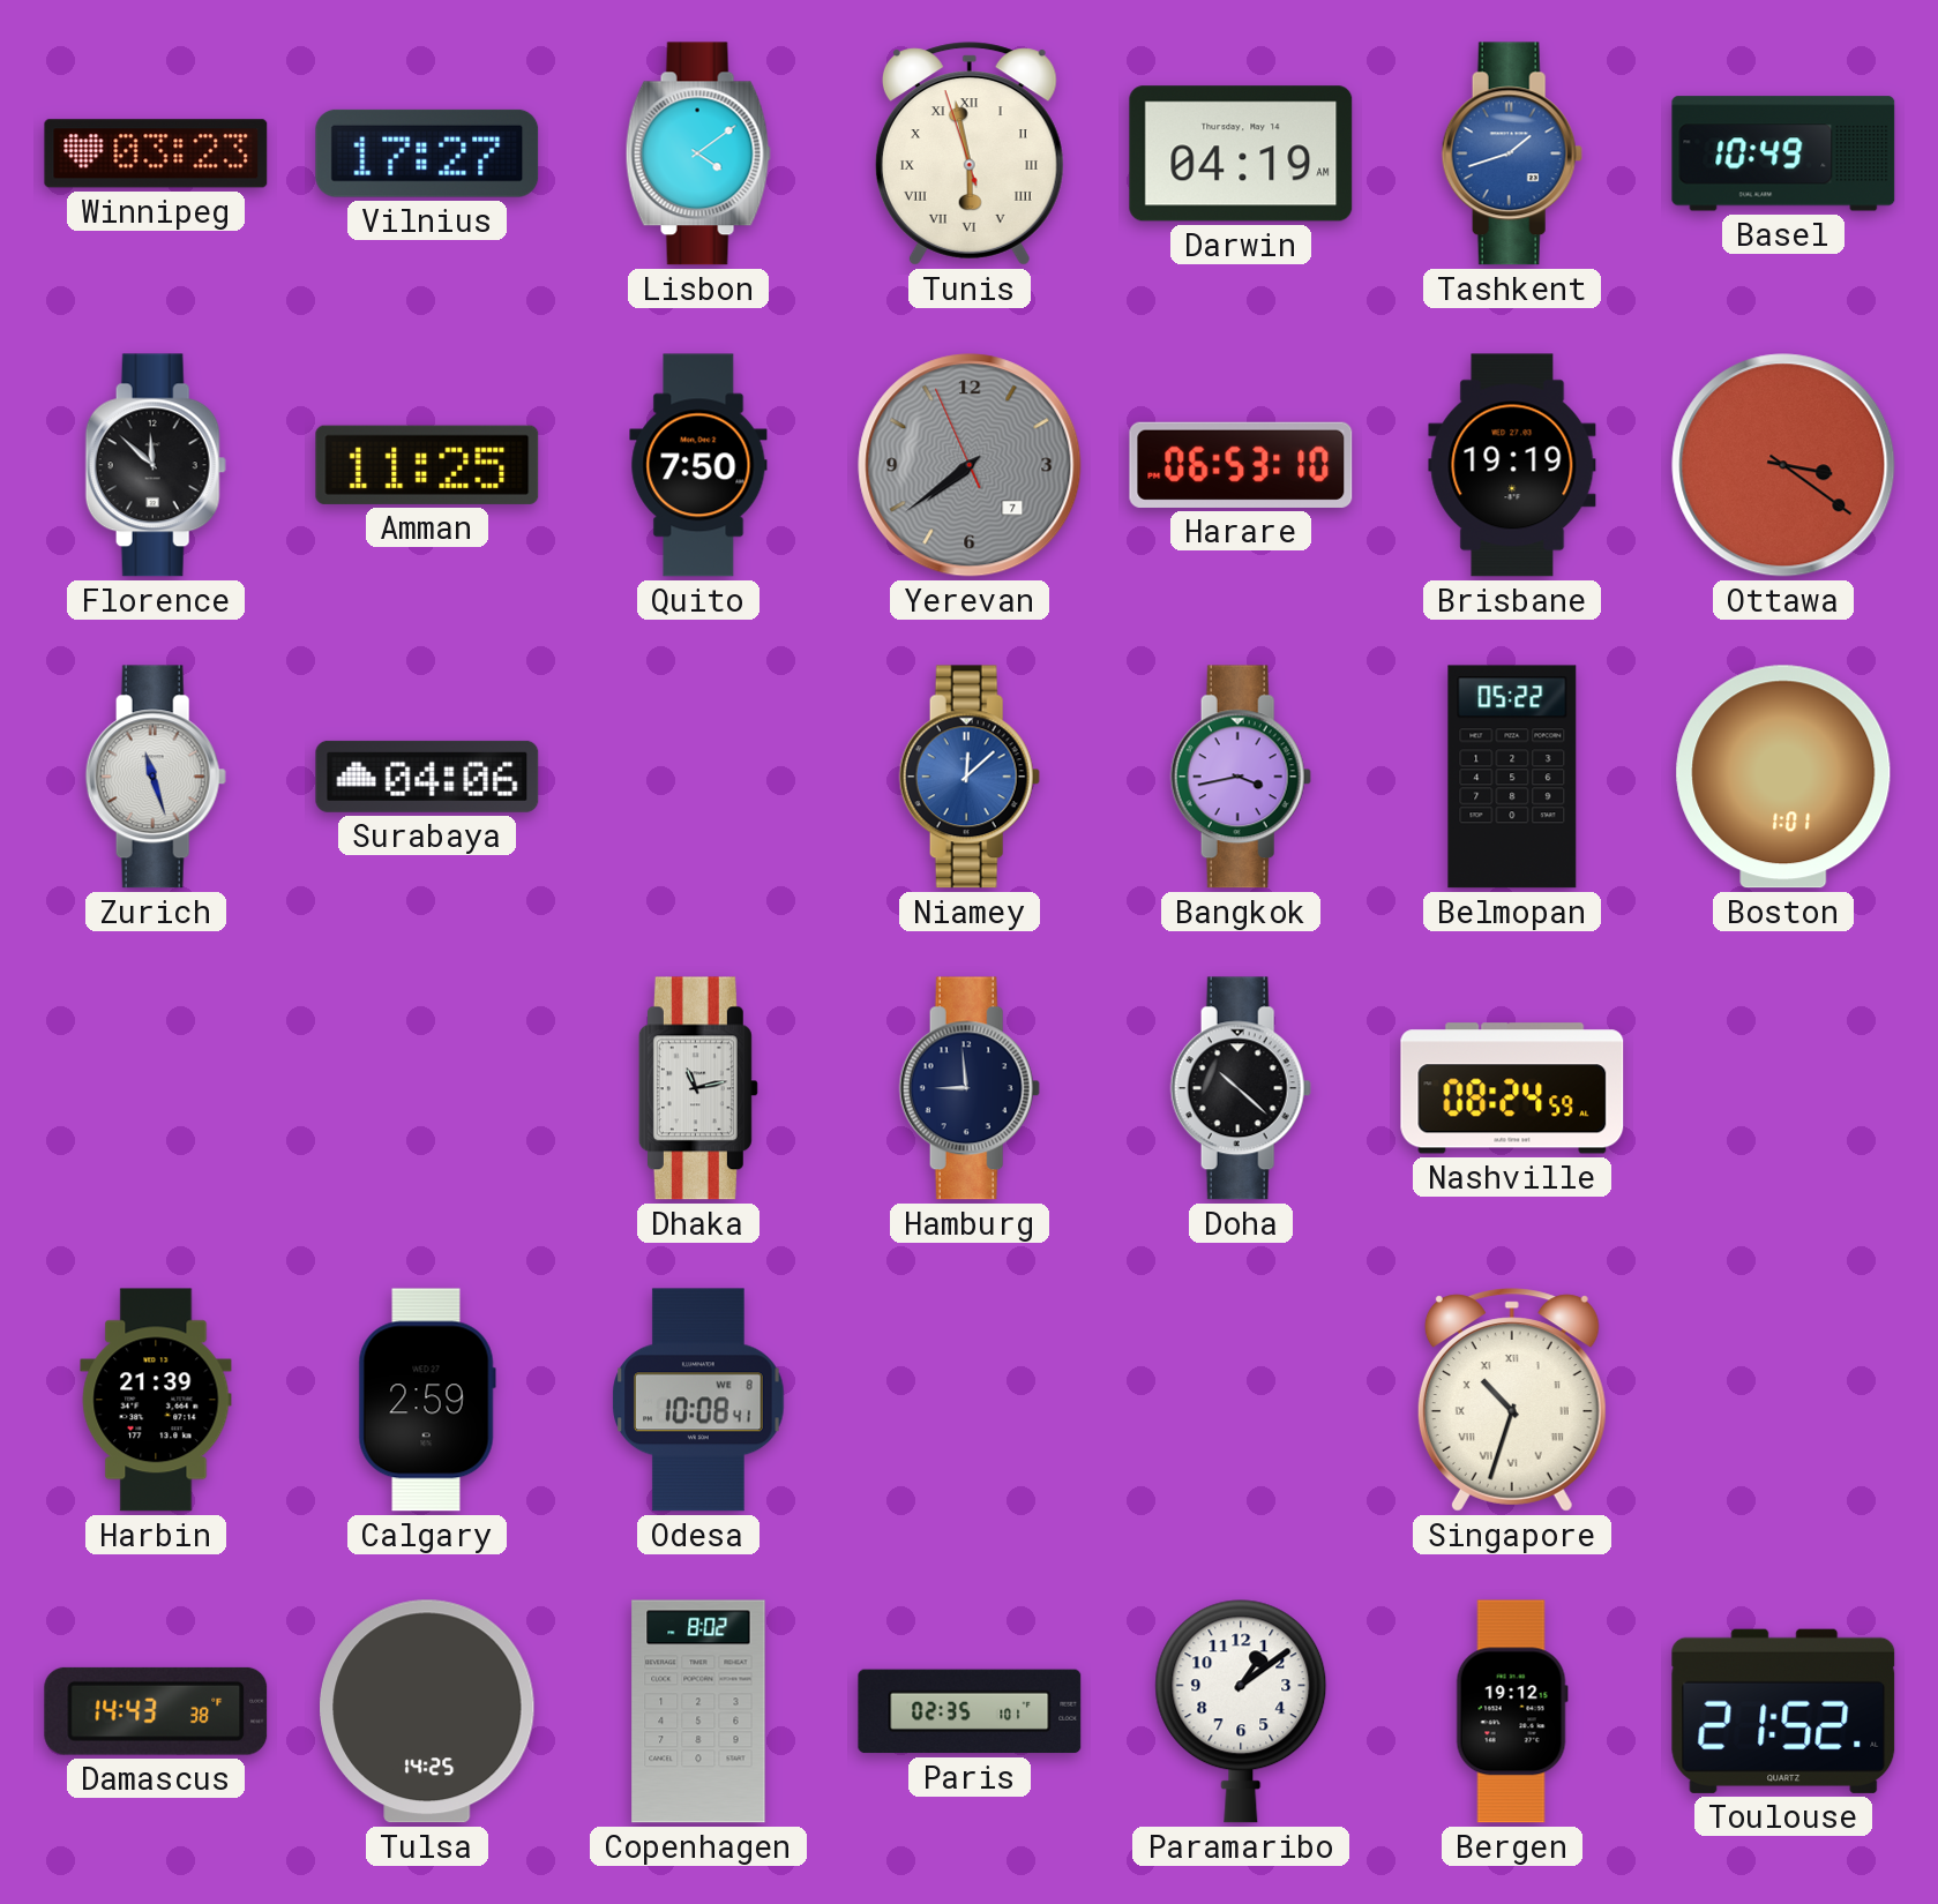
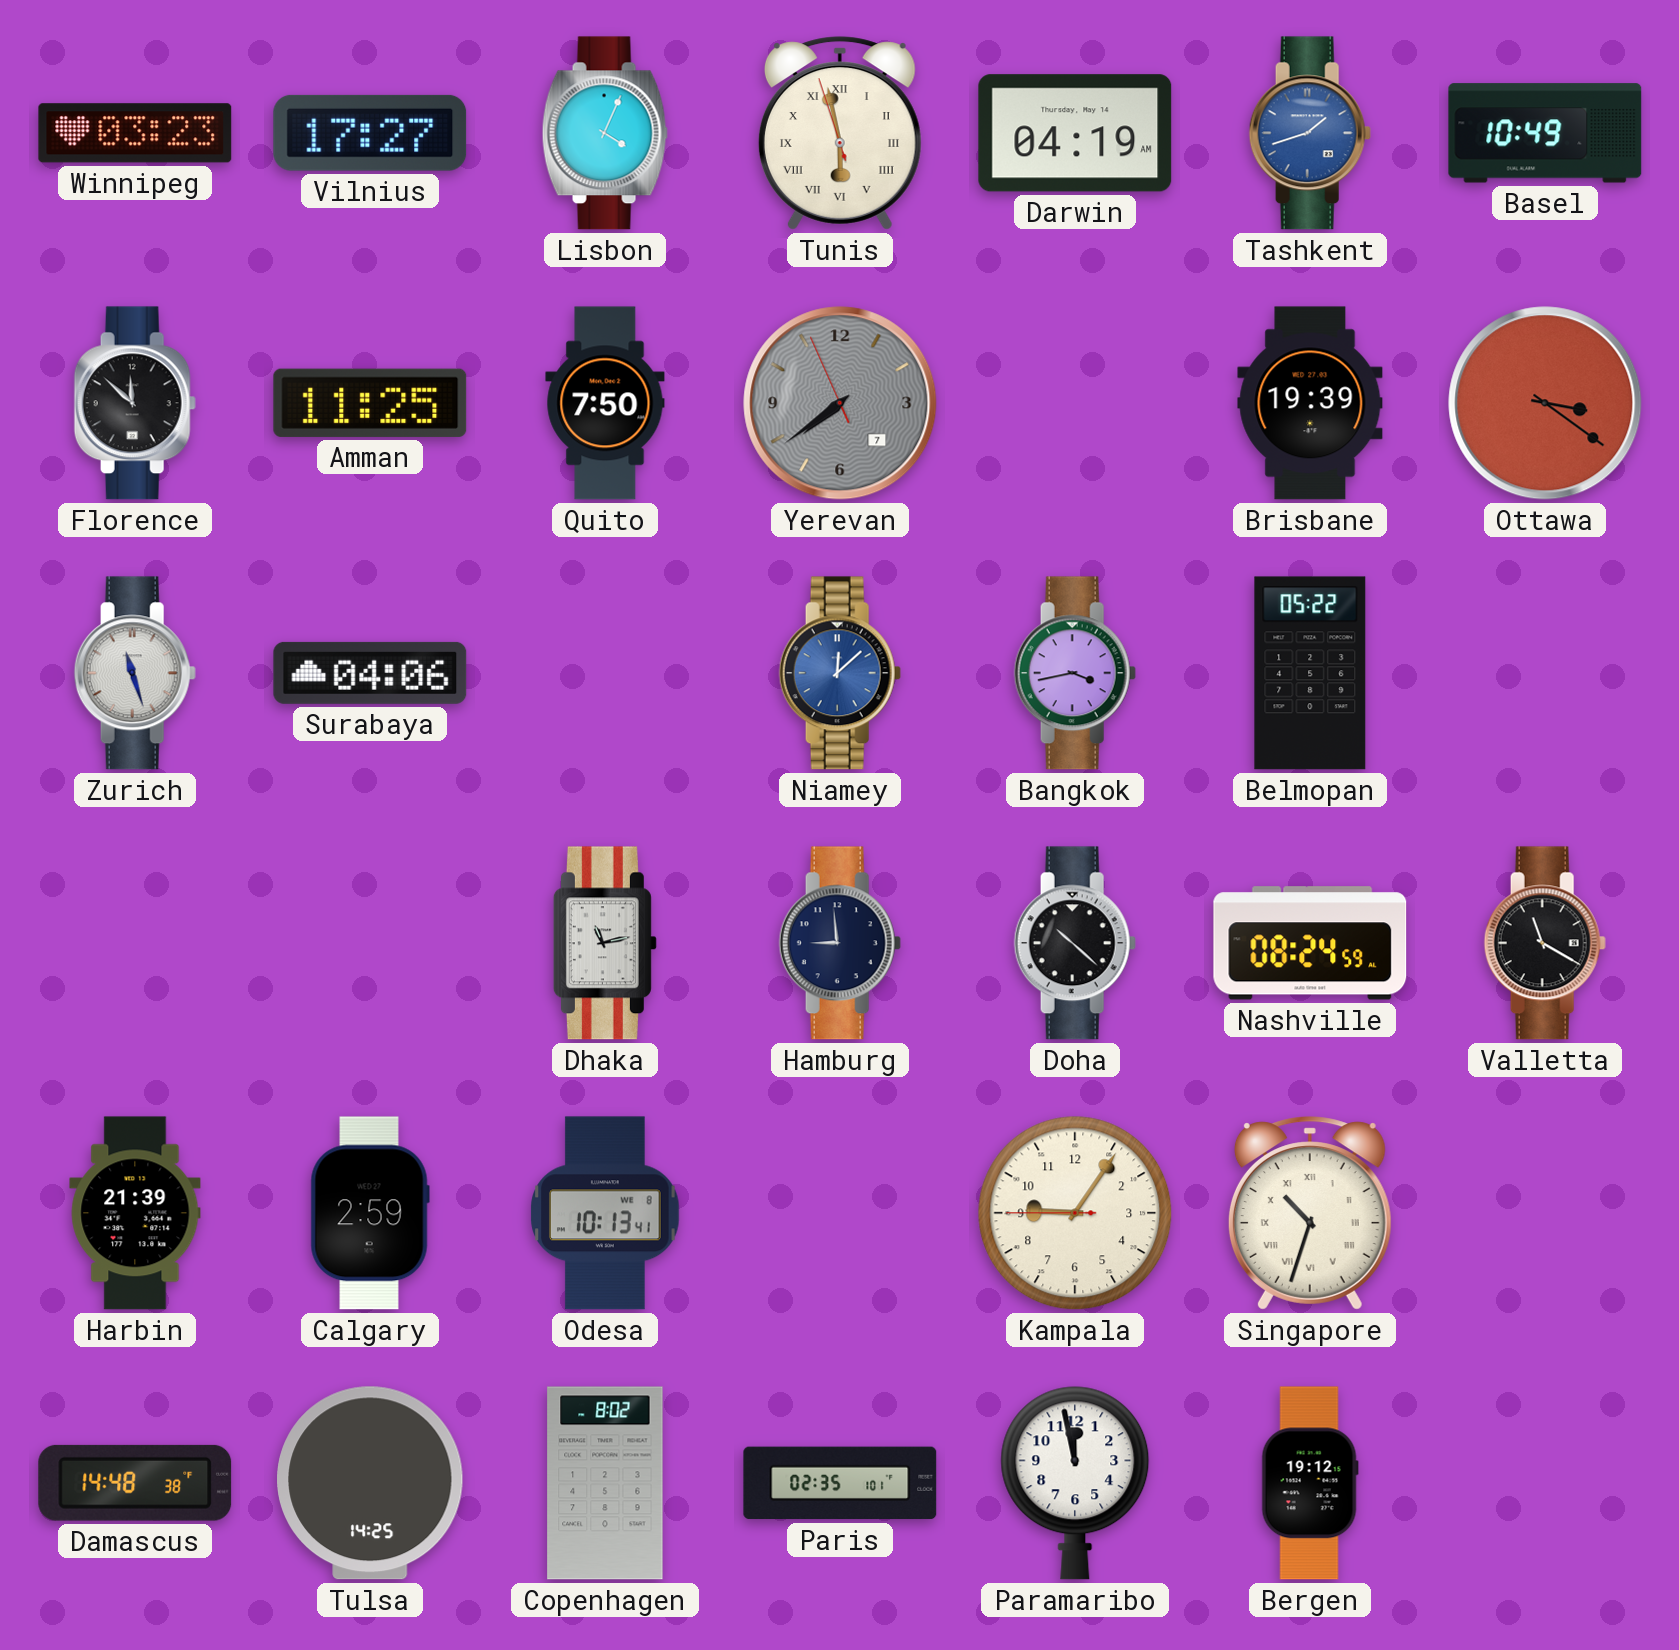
Lisbon: 4:09 -> 4:04 (605, 133)
Harare: 06:53 -> none (1241, 465)
Brisbane: 19:19 -> 19:39 (1310, 403)
Boston: 1:01 -> none (1783, 777)
Valletta: none -> 11:20 (1545, 943)
Odesa: 10:08 -> 10:13 (605, 1213)
Kampala: none -> 9:05 (1075, 1213)
Damascus: 14:43 -> 14:48 (135, 1483)
Paramaribo: 1:09 -> 11:58 (1075, 1483)
Toulouse: 21:52 -> none (1783, 1711)
